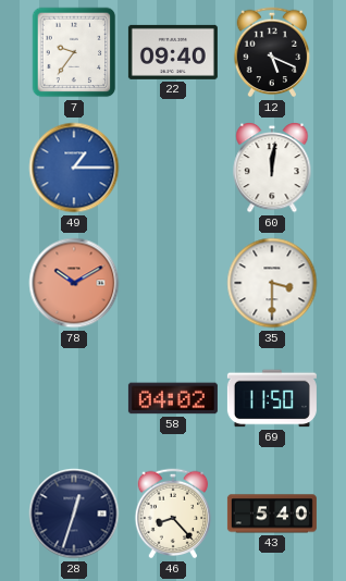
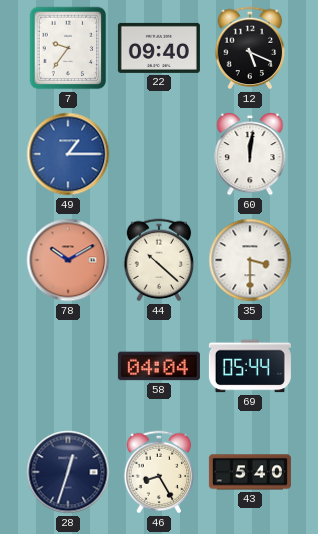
44: none -> 10:22 (159, 260)
58: 04:02 -> 04:04 (159, 366)
69: 11:50 -> 05:44 (250, 366)
46: 8:23 -> 8:25 (159, 472)
